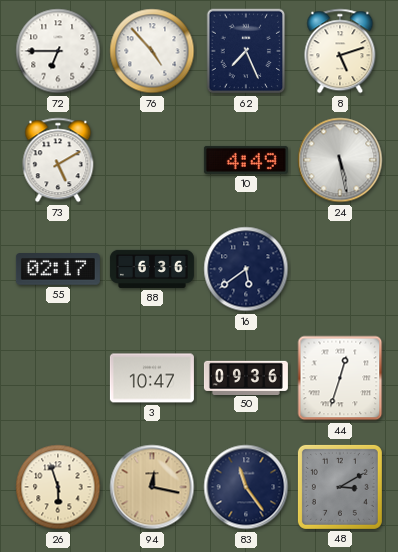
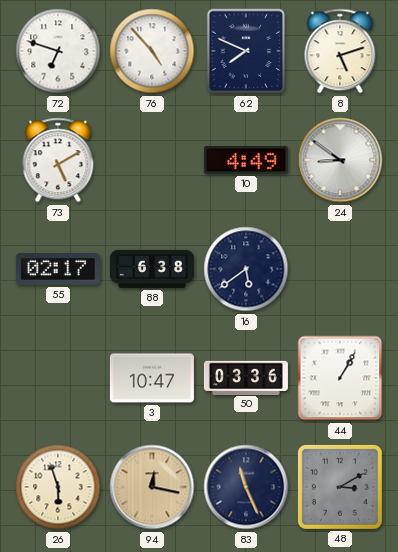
72: 6:45 -> 6:48 (58, 51)
62: 7:26 -> 7:49 (246, 51)
24: 5:28 -> 8:51 (340, 160)
88: 6:36 -> 6:38 (152, 269)
50: 09:36 -> 03:36 (246, 377)
44: 12:33 -> 1:05 (340, 378)
83: 11:24 -> 11:26 (246, 487)
